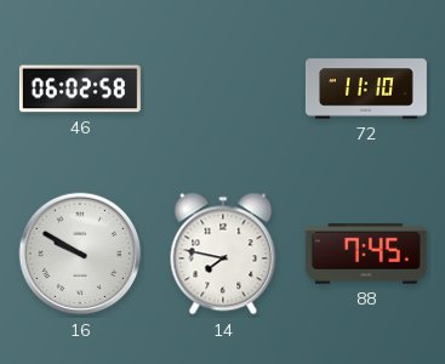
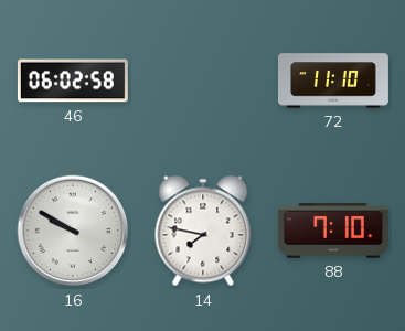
88: 7:45 -> 7:10 (333, 231)
